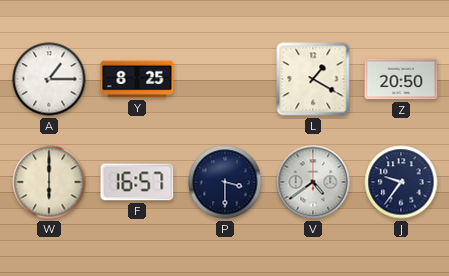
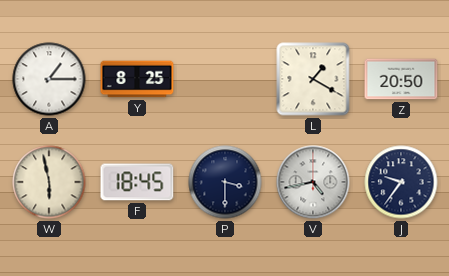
W: 6:00 -> 5:58 (49, 182)
F: 16:57 -> 18:45 (137, 182)
V: 4:39 -> 4:43 (313, 182)
